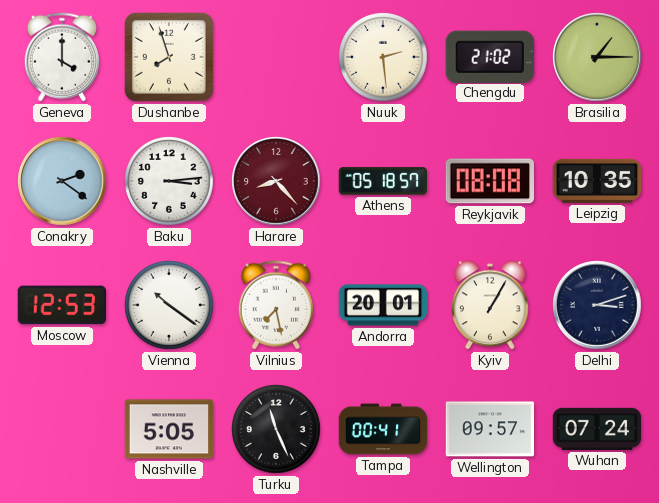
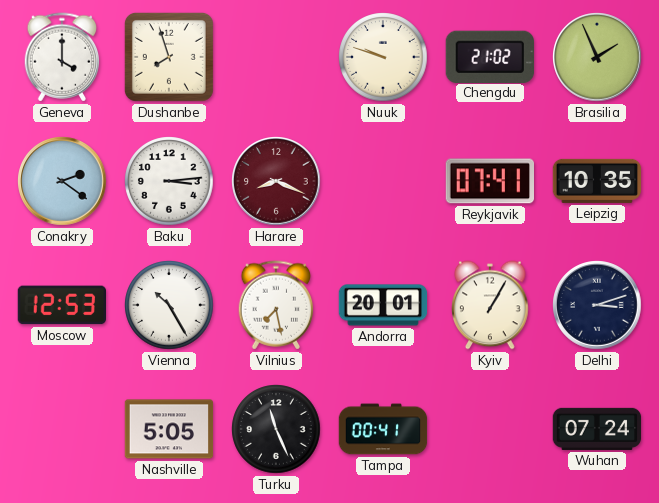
Nuuk: 2:29 -> 9:48 (383, 57)
Brasilia: 1:15 -> 1:56 (597, 57)
Harare: 8:23 -> 8:19 (276, 181)
Athens: 05:18 -> none (382, 181)
Reykjavik: 08:08 -> 07:41 (490, 181)
Vienna: 10:21 -> 10:25 (169, 305)
Wellington: 09:57 -> none (490, 429)
